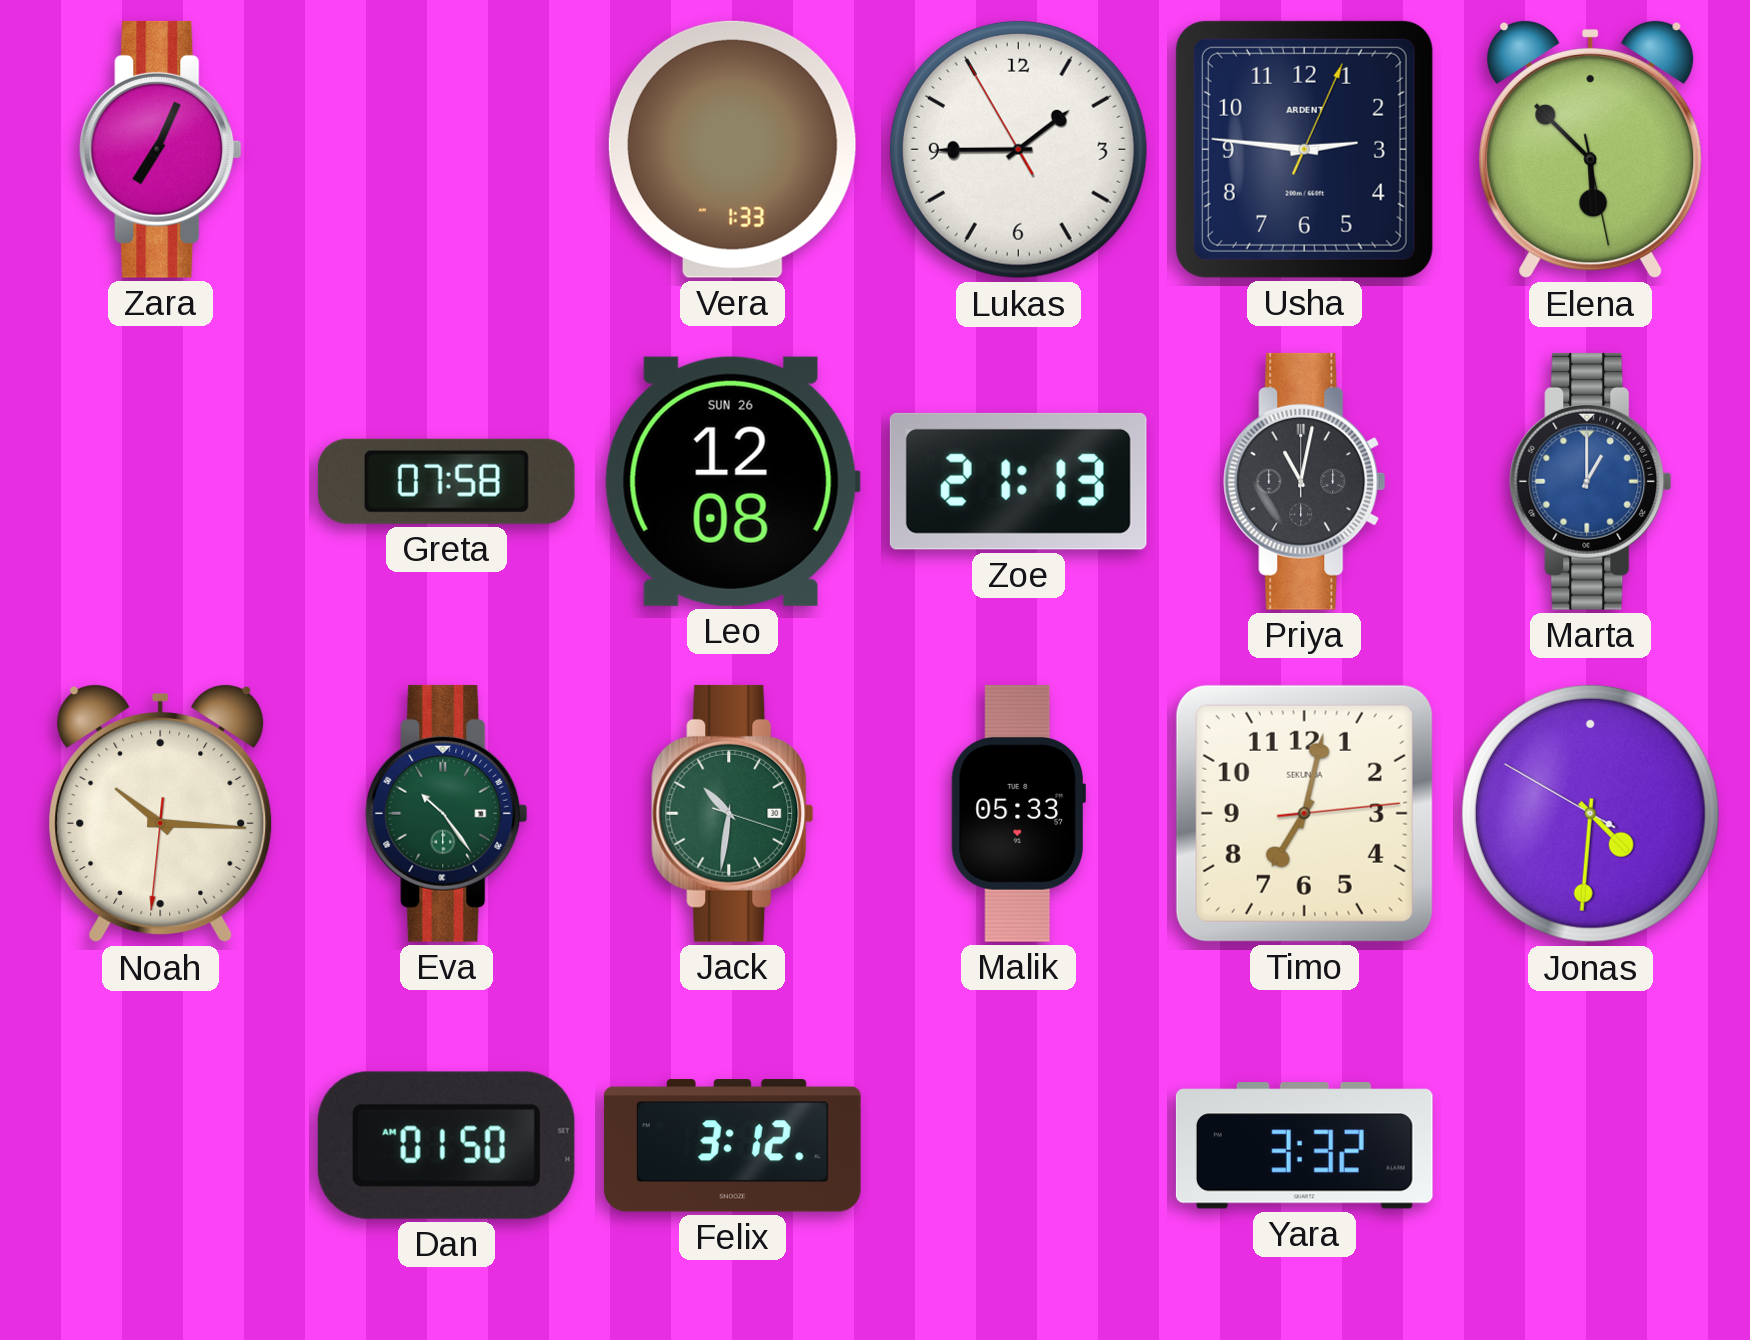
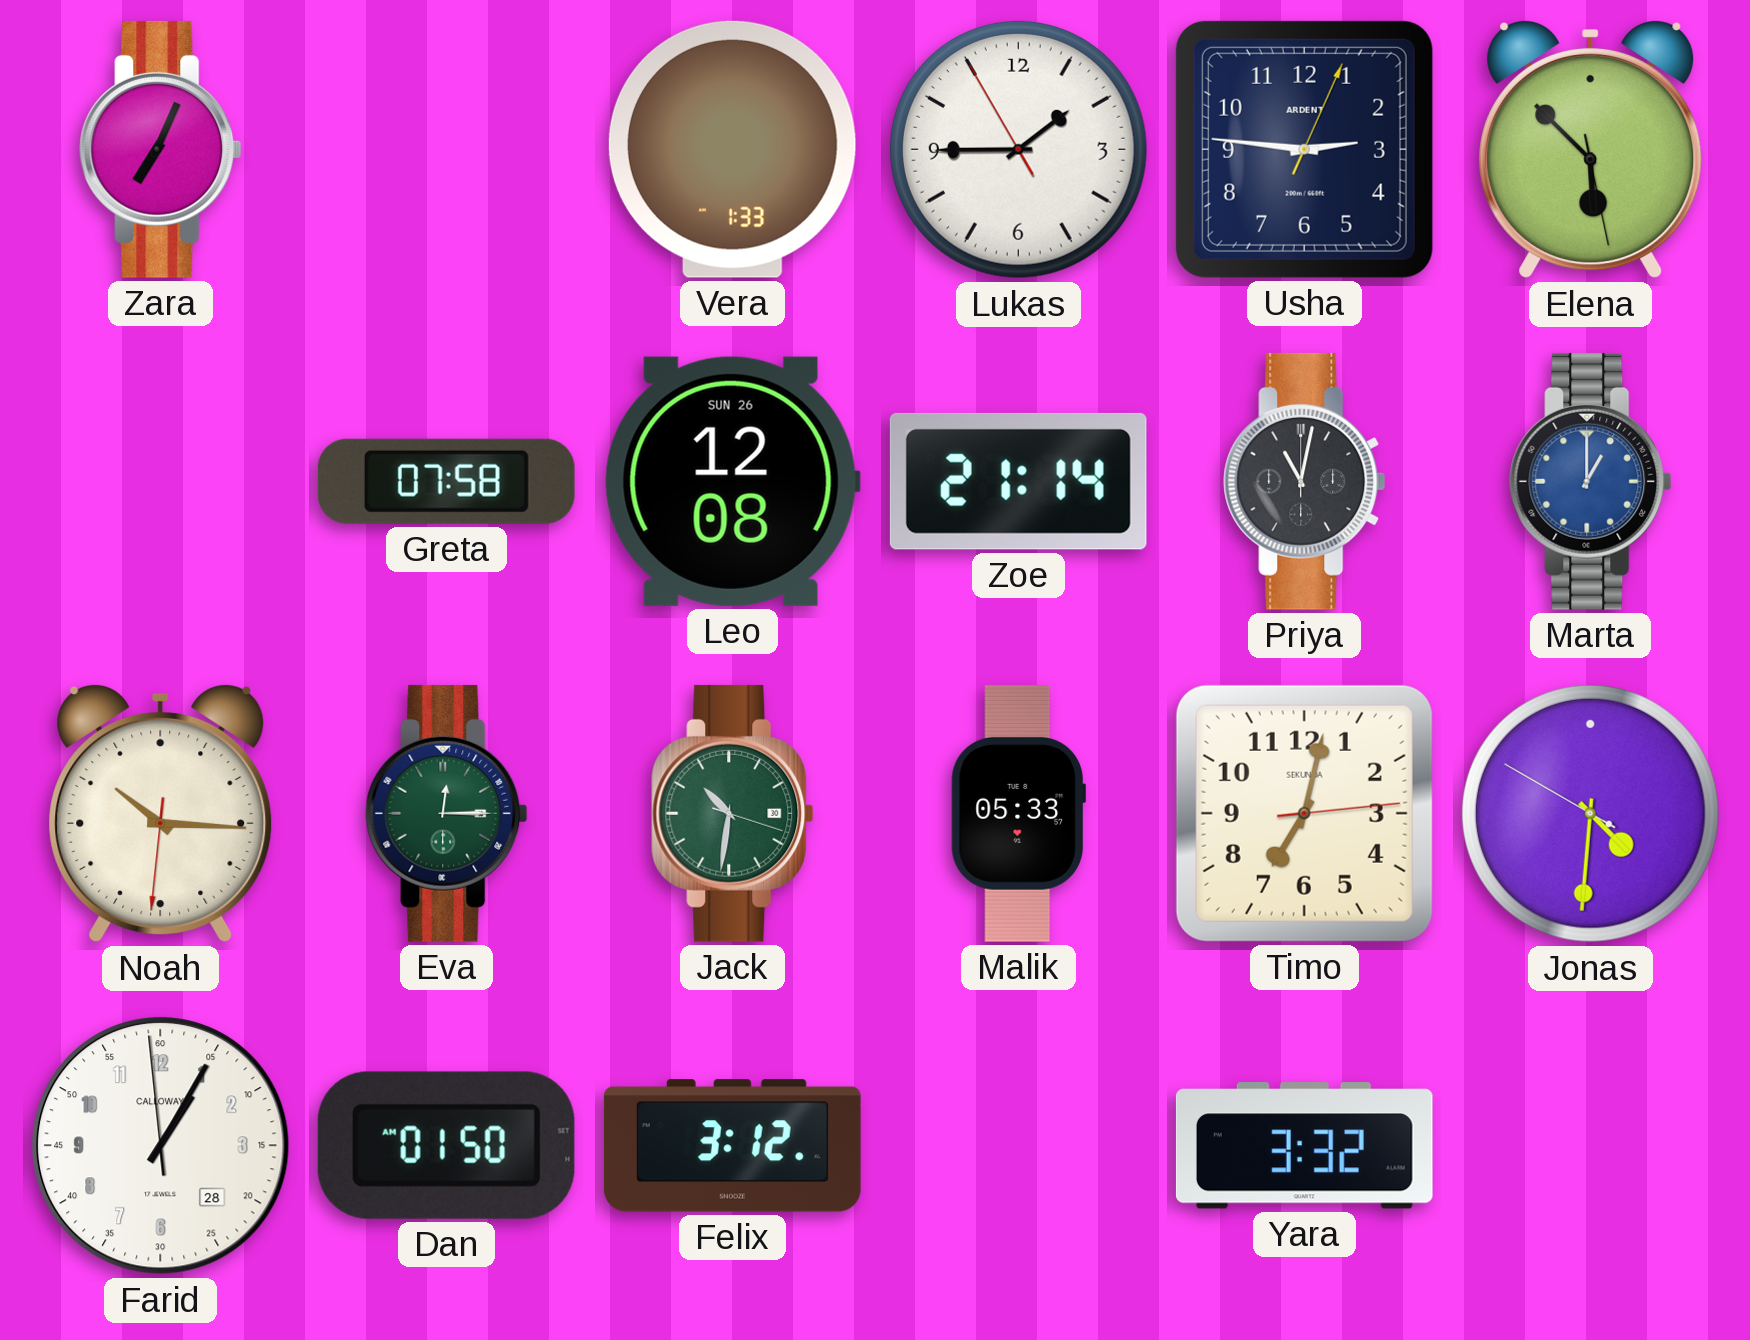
Zoe: 21:13 -> 21:14 (1018, 481)
Eva: 10:24 -> 12:15 (447, 813)
Farid: none -> 1:04 (161, 1146)
